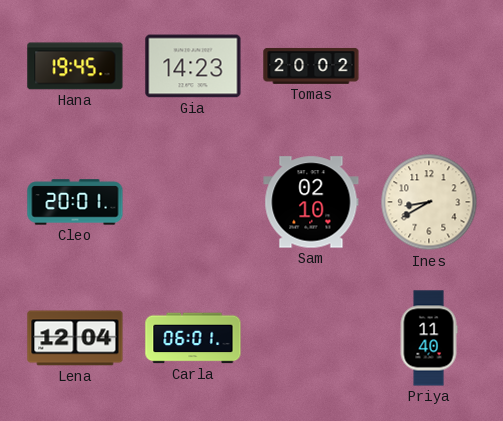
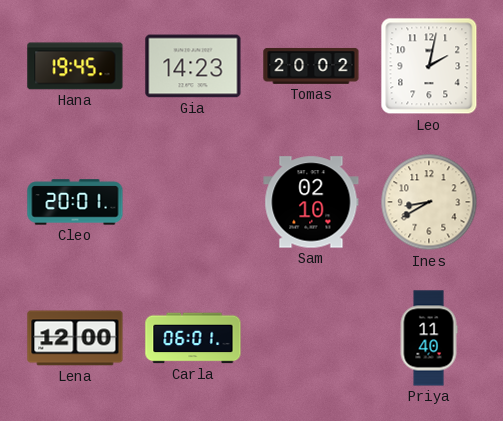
Leo: none -> 2:02 (429, 66)
Lena: 12:04 -> 12:00 (75, 338)
